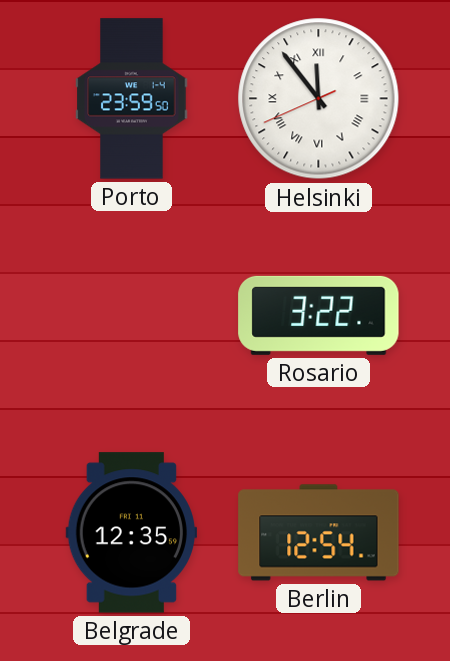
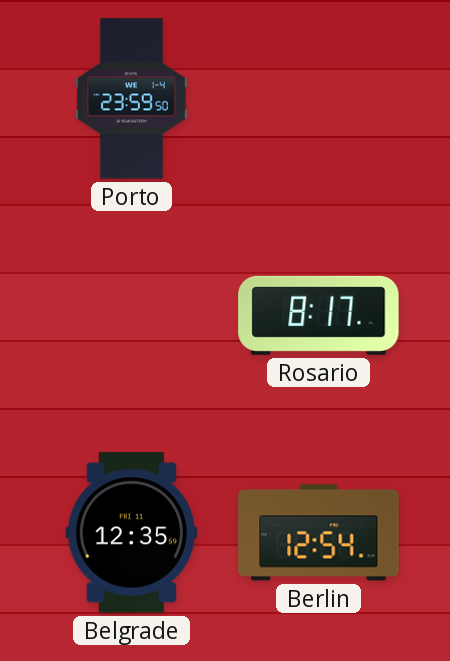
Helsinki: 11:53 -> none (319, 99)
Rosario: 3:22 -> 8:17 (319, 315)
